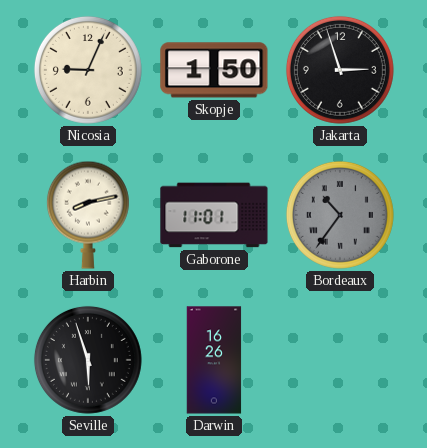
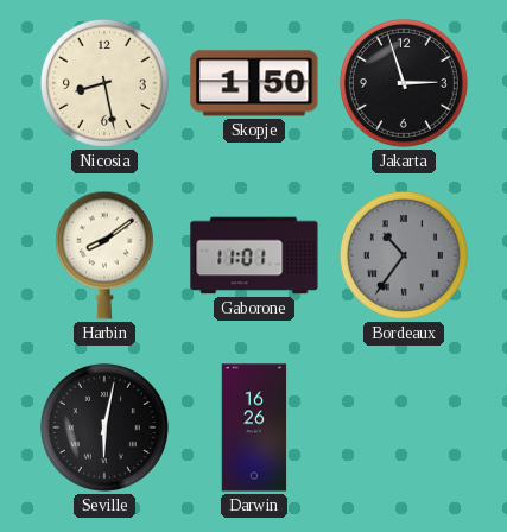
Nicosia: 9:04 -> 8:28 (104, 83)
Harbin: 8:13 -> 8:09 (104, 255)
Seville: 5:57 -> 6:02 (104, 427)
